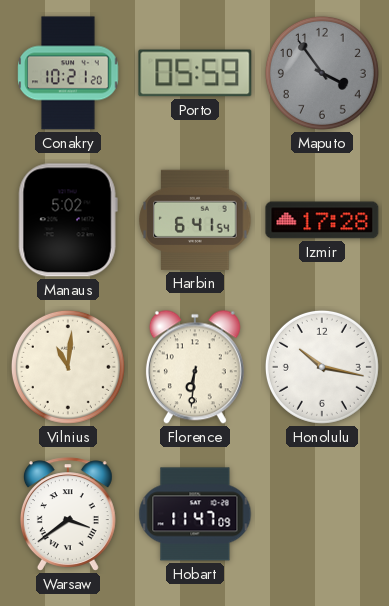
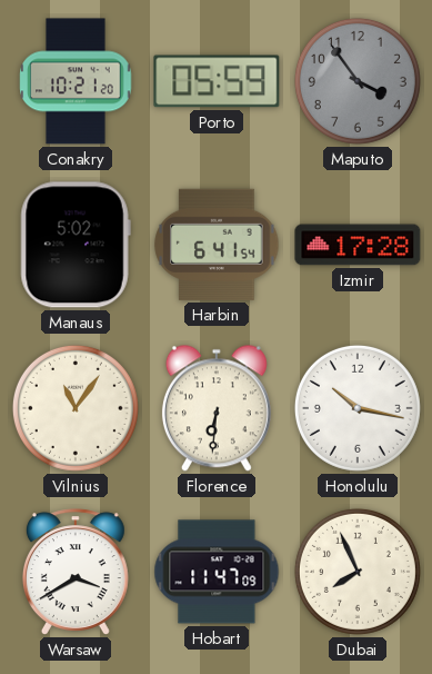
Vilnius: 11:01 -> 11:06 (76, 408)
Warsaw: 3:39 -> 3:40 (76, 572)
Dubai: none -> 7:56 (358, 572)
